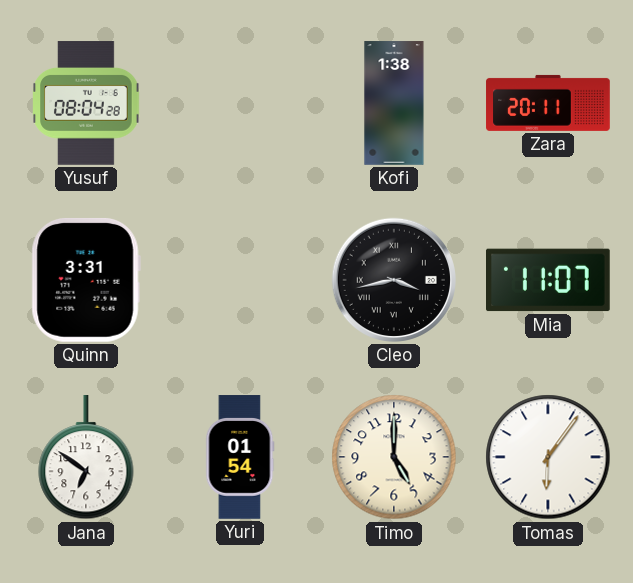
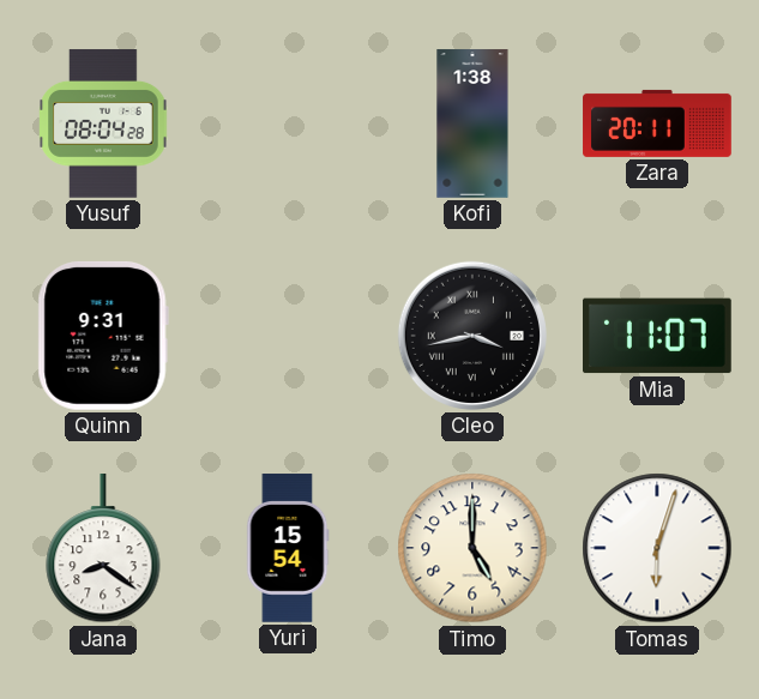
Quinn: 3:31 -> 9:31 (103, 336)
Jana: 6:51 -> 8:21 (103, 549)
Yuri: 01:54 -> 15:54 (288, 548)
Tomas: 6:06 -> 6:03 (657, 548)
